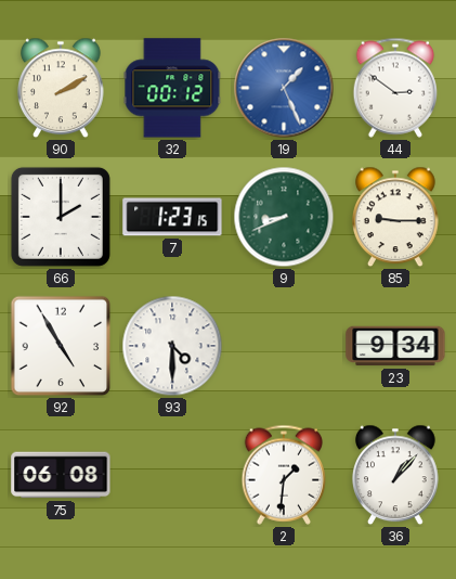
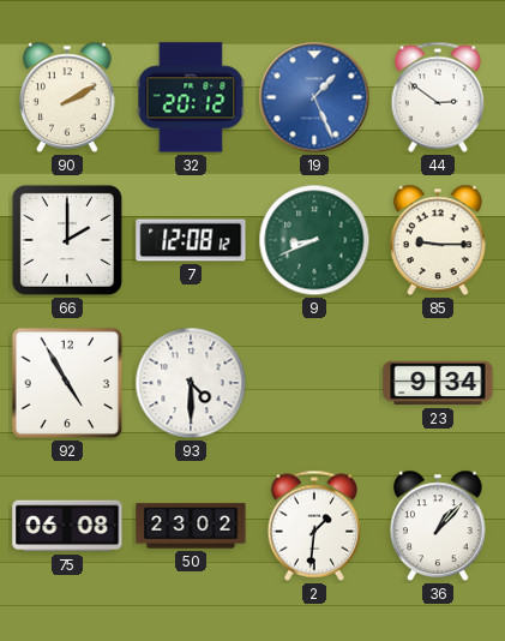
32: 00:12 -> 20:12 (191, 97)
7: 1:23 -> 12:08 (191, 240)
50: none -> 23:02 (191, 526)
